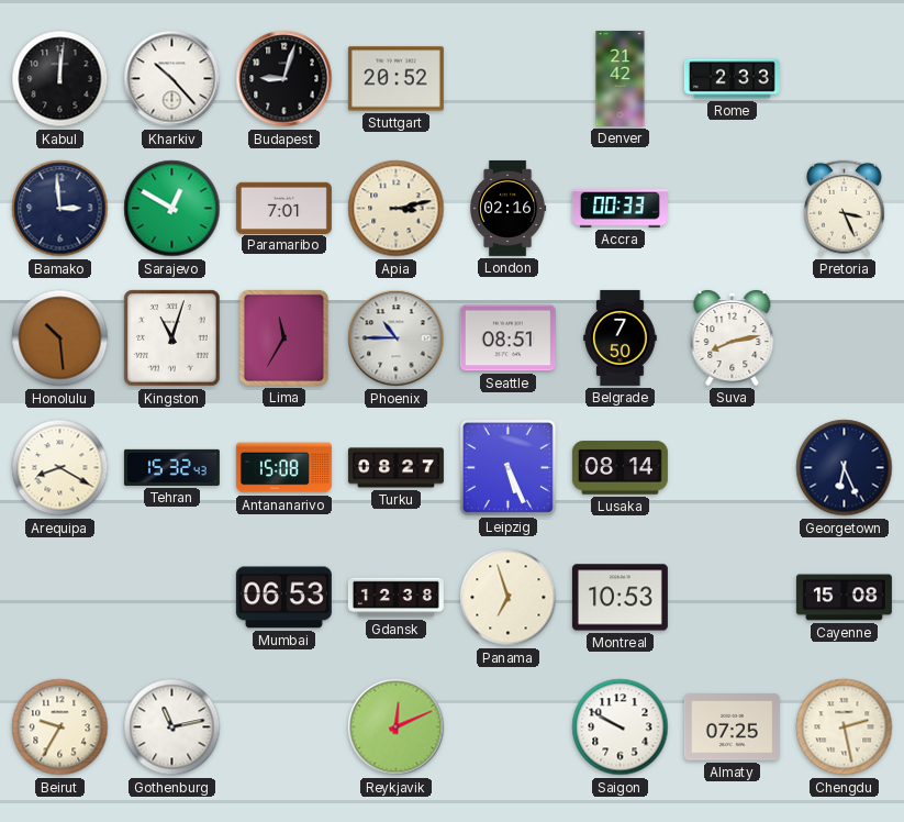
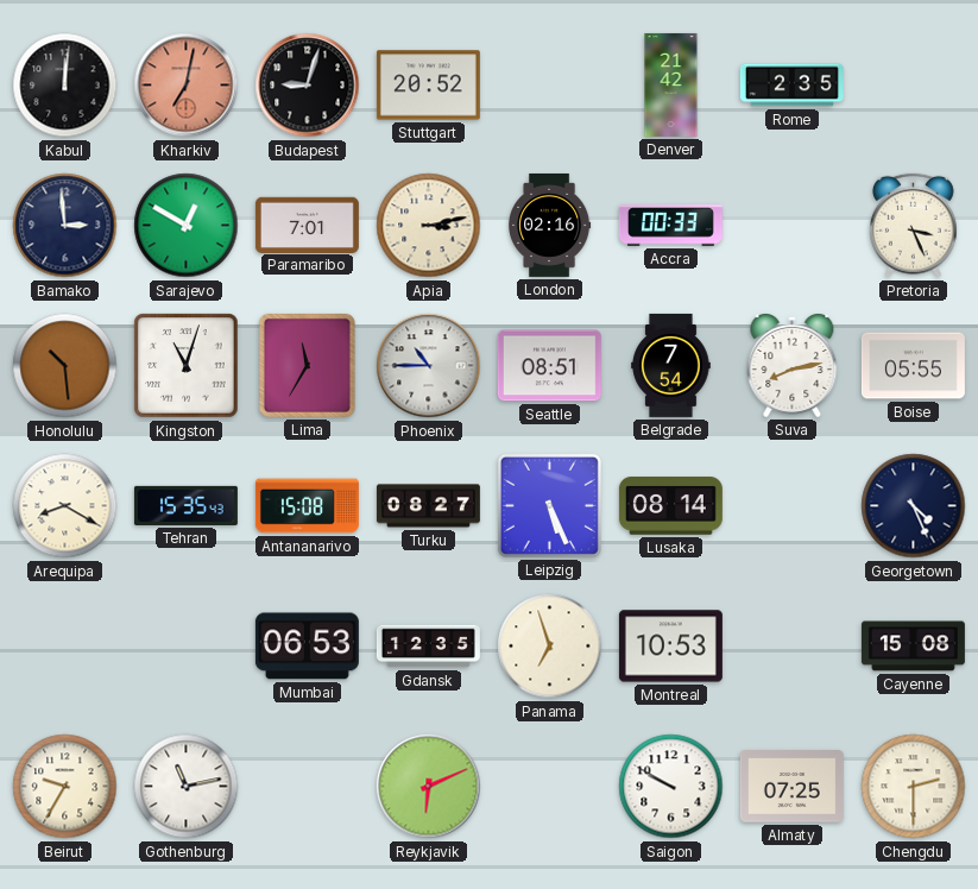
Kharkiv: 10:23 -> 7:02 (187, 86)
Kharkiv dial: white -> salmon (187, 86)
Rome: 2:33 -> 2:35 (791, 86)
Belgrade: 7:50 -> 7:54 (671, 365)
Boise: none -> 05:55 (913, 366)
Tehran: 15:32 -> 15:35 (185, 505)
Georgetown: 6:26 -> 4:26 (914, 506)
Gdansk: 12:38 -> 12:35 (428, 647)
Reykjavik: 12:11 -> 6:11 (429, 787)
Chengdu: 2:28 -> 2:30 (914, 787)
